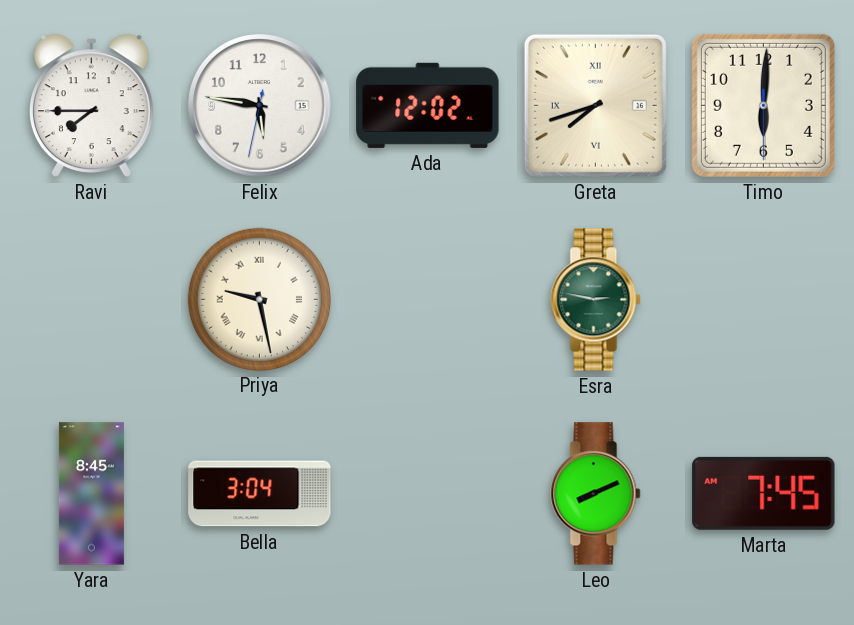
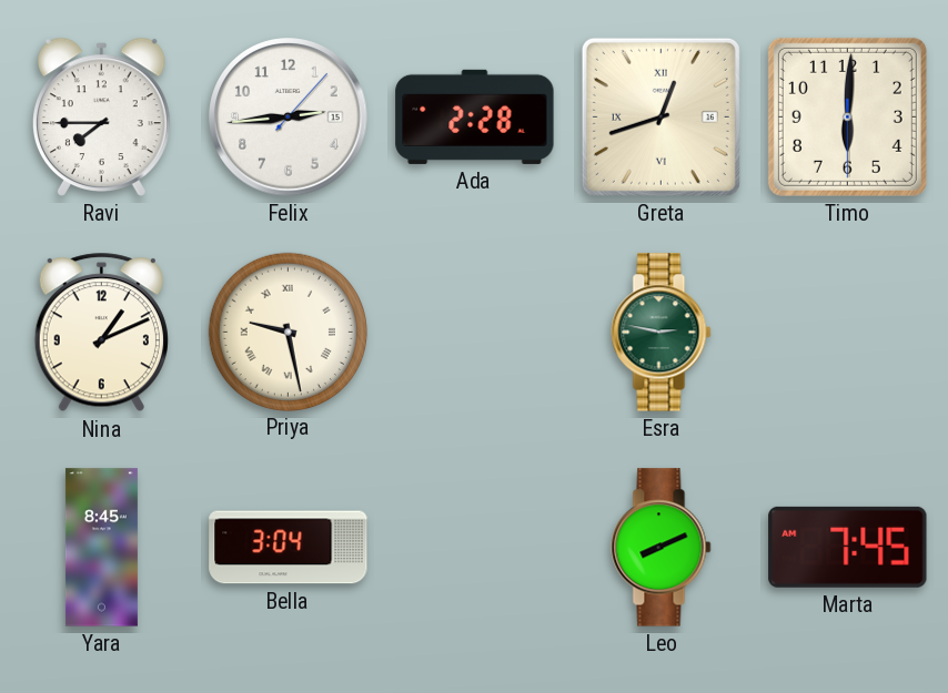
Felix: 5:46 -> 2:44 (289, 118)
Ada: 12:02 -> 2:28 (475, 116)
Greta: 7:42 -> 12:42 (660, 116)
Nina: none -> 1:11 (101, 333)
